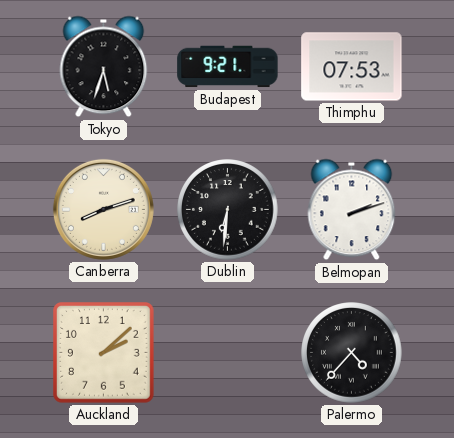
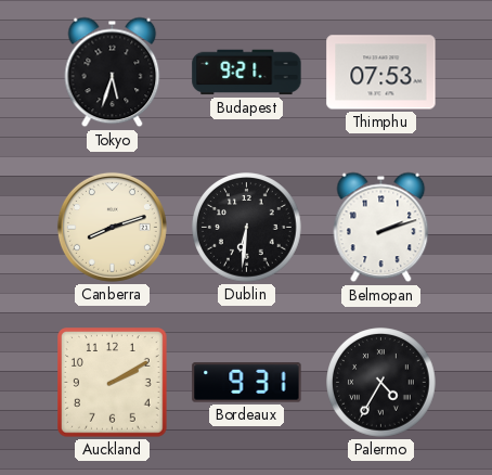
Auckland: 2:08 -> 2:10 (113, 383)
Bordeaux: none -> 9:31 (247, 383)
Palermo: 4:37 -> 4:35 (381, 383)
